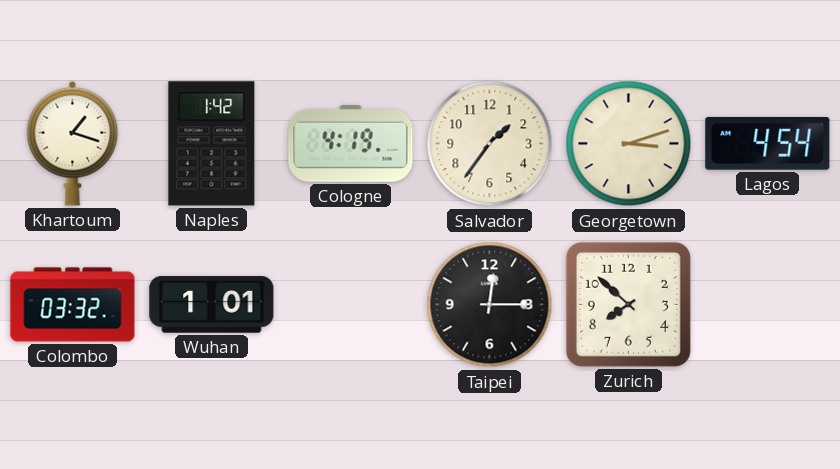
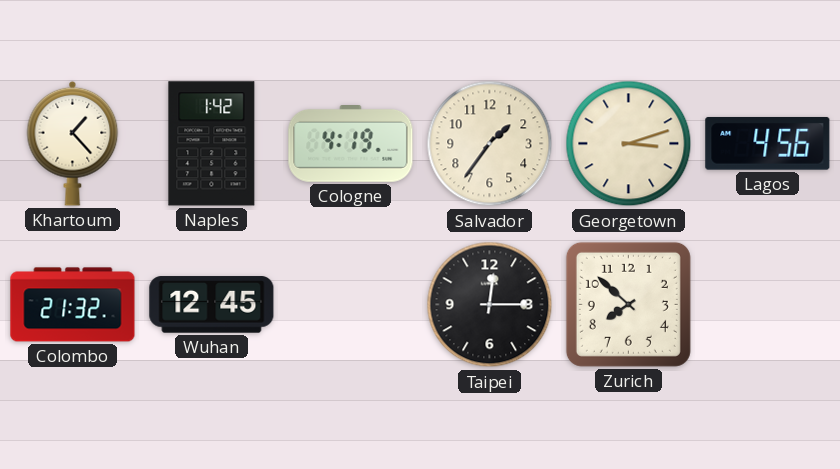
Khartoum: 1:18 -> 1:23 (73, 143)
Lagos: 4:54 -> 4:56 (768, 144)
Colombo: 03:32 -> 21:32 (73, 305)
Wuhan: 1:01 -> 12:45 (212, 305)
